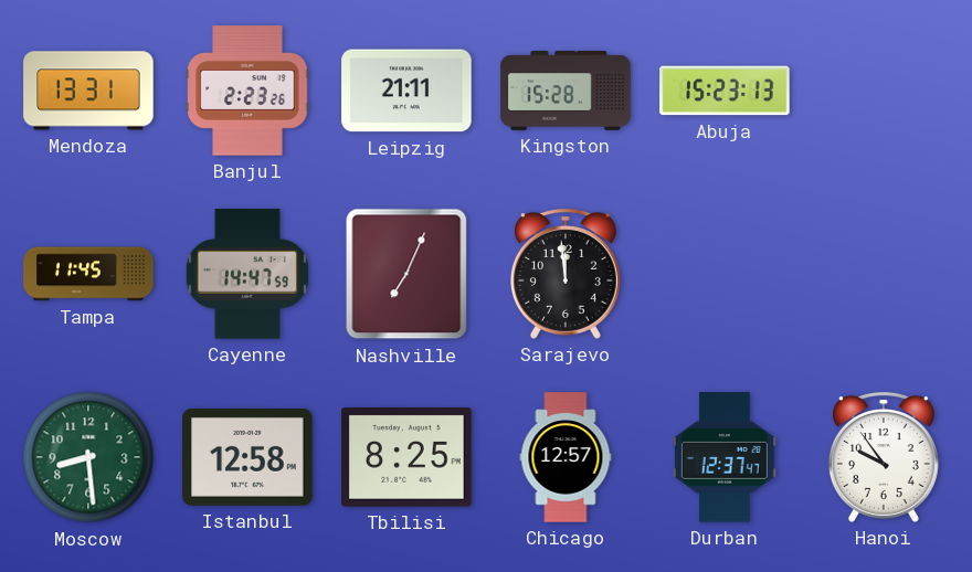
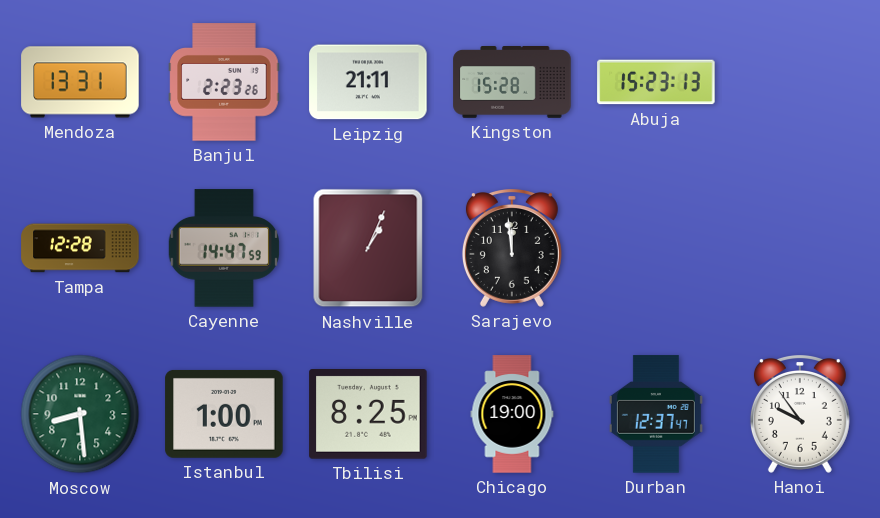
Tampa: 11:45 -> 12:28 (80, 248)
Nashville: 7:04 -> 1:04 (368, 248)
Istanbul: 12:58 -> 1:00 (224, 414)
Chicago: 12:57 -> 19:00 (512, 414)
